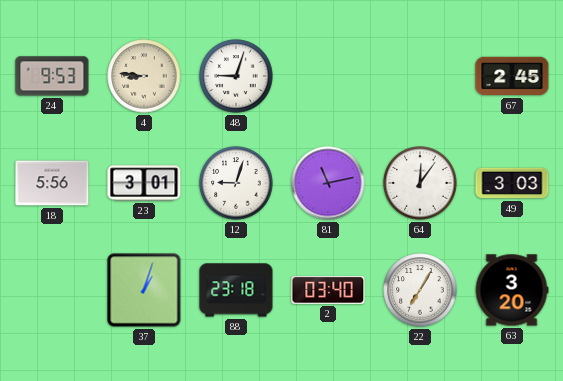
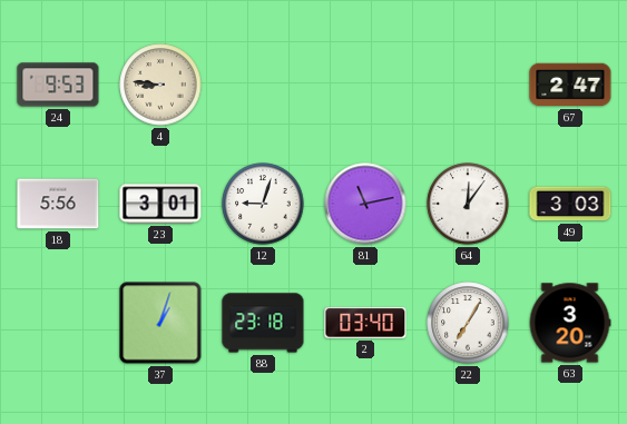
48: 9:03 -> none (236, 76)
67: 2:45 -> 2:47 (570, 85)
